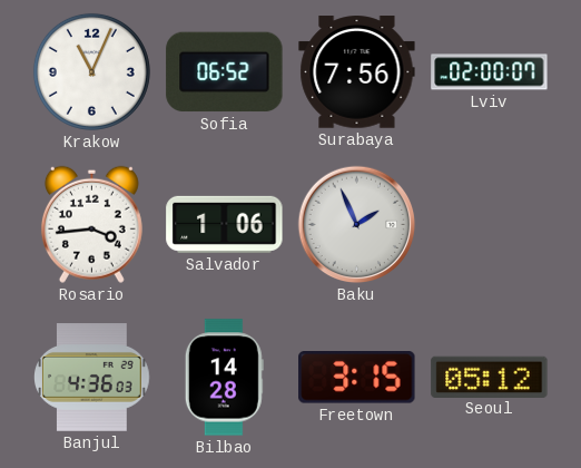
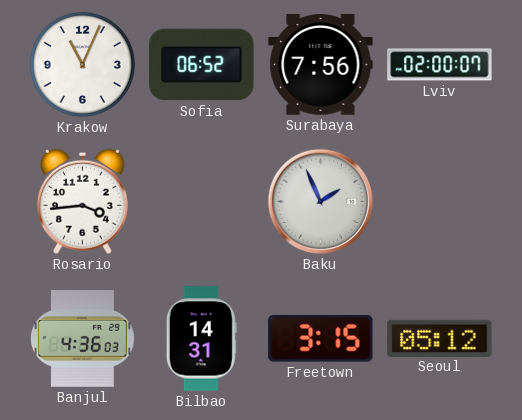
Salvador: 1:06 -> none (225, 224)
Bilbao: 14:28 -> 14:31 (201, 339)
